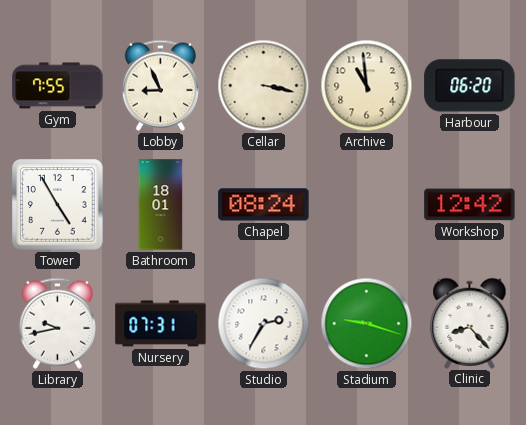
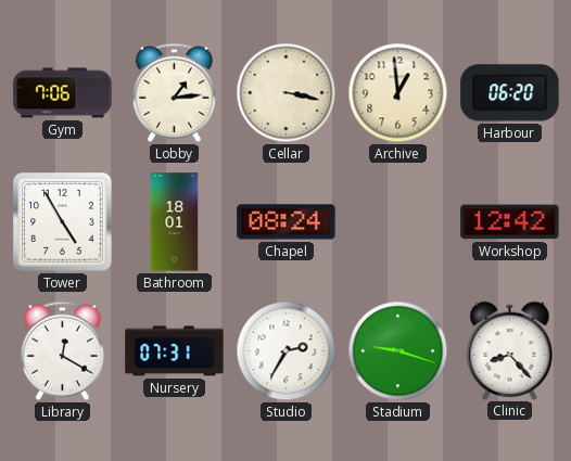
Gym: 7:55 -> 7:06 (63, 93)
Lobby: 8:56 -> 1:14 (174, 92)
Archive: 10:59 -> 12:59 (398, 93)
Library: 9:43 -> 12:20 (62, 350)
